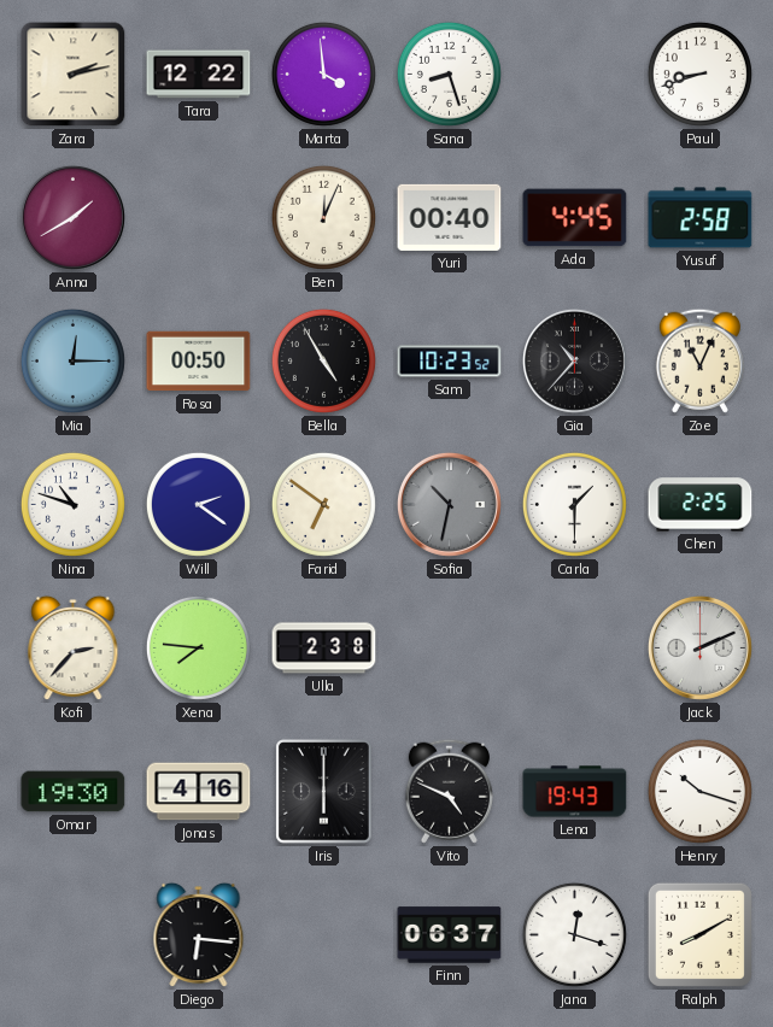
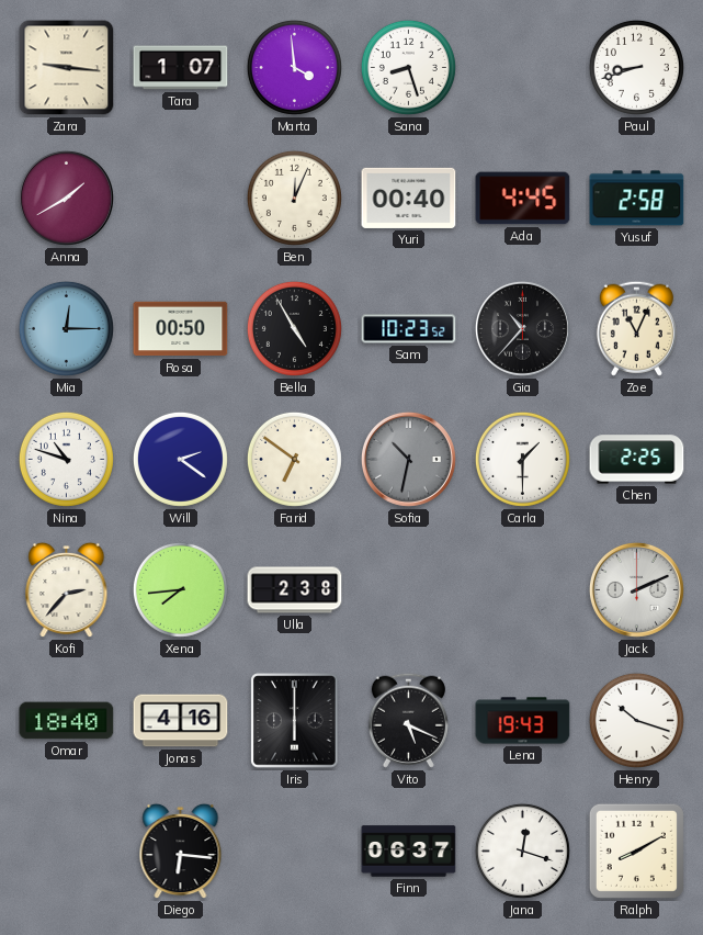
Zara: 2:13 -> 9:16 (67, 68)
Tara: 12:22 -> 1:07 (181, 68)
Xena: 7:46 -> 7:44 (180, 589)
Omar: 19:30 -> 18:40 (67, 721)
Vito: 4:49 -> 5:19 (408, 720)
